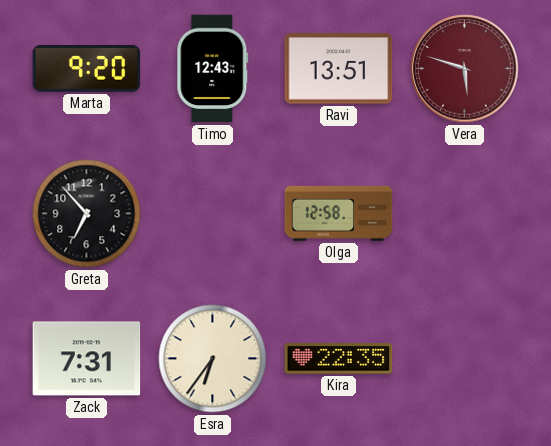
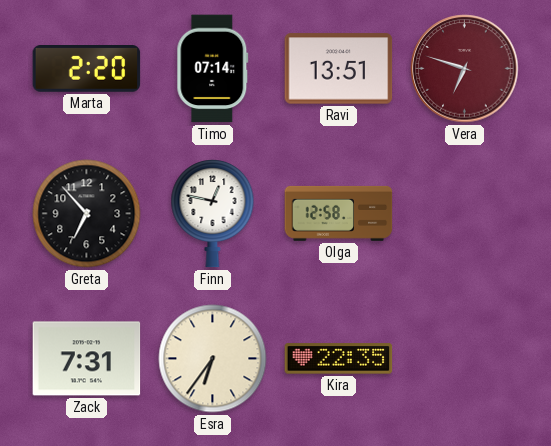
Marta: 9:20 -> 2:20 (87, 69)
Timo: 12:43 -> 07:14 (213, 69)
Vera: 5:48 -> 6:48 (465, 69)
Finn: none -> 12:47 (213, 214)
